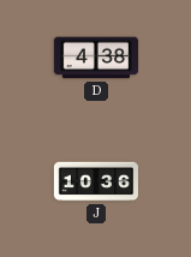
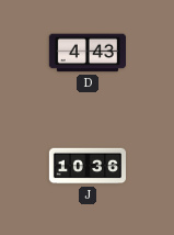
D: 4:38 -> 4:43 (86, 53)
